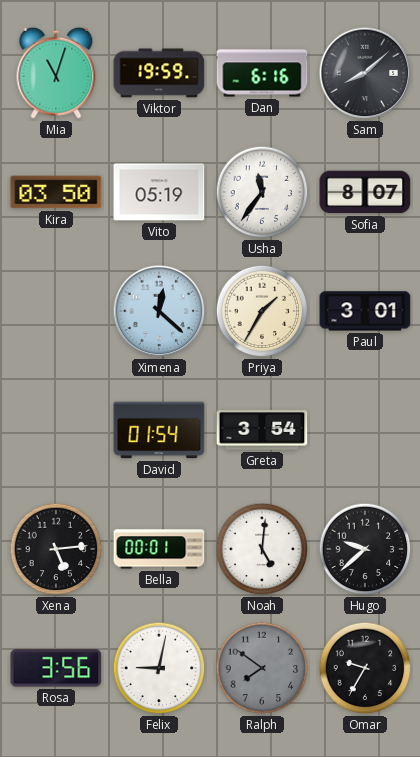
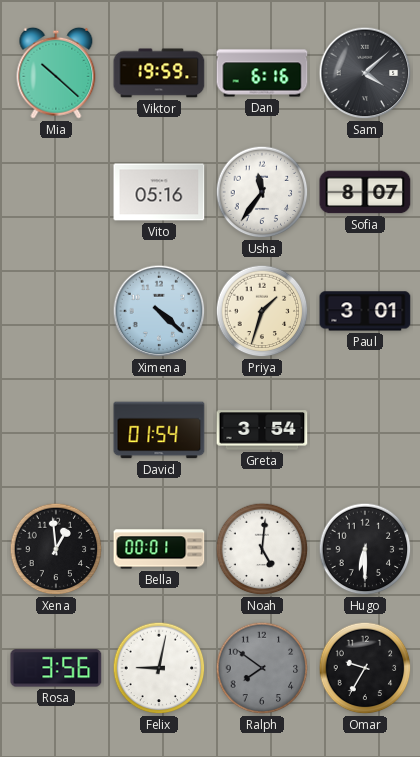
Mia: 11:03 -> 10:22 (56, 73)
Sam: 8:08 -> 4:08 (365, 73)
Kira: 03:50 -> none (56, 192)
Vito: 05:19 -> 05:16 (159, 192)
Ximena: 12:22 -> 4:22 (159, 311)
Priya: 1:35 -> 1:33 (262, 311)
Xena: 5:14 -> 12:59 (56, 549)
Hugo: 9:38 -> 6:30 (365, 549)
